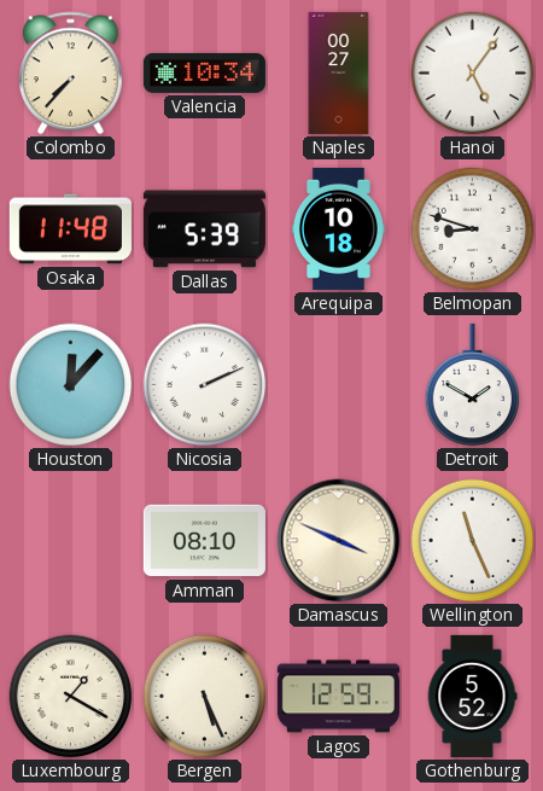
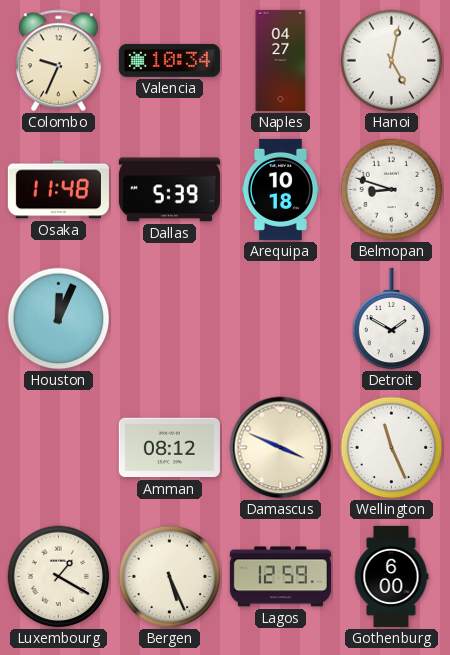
Colombo: 7:37 -> 9:34 (58, 61)
Naples: 00:27 -> 04:27 (281, 60)
Hanoi: 5:06 -> 5:02 (392, 61)
Houston: 12:07 -> 12:04 (59, 319)
Nicosia: 2:11 -> none (205, 385)
Amman: 08:10 -> 08:12 (169, 448)
Gothenburg: 5:52 -> 6:00 (391, 576)
